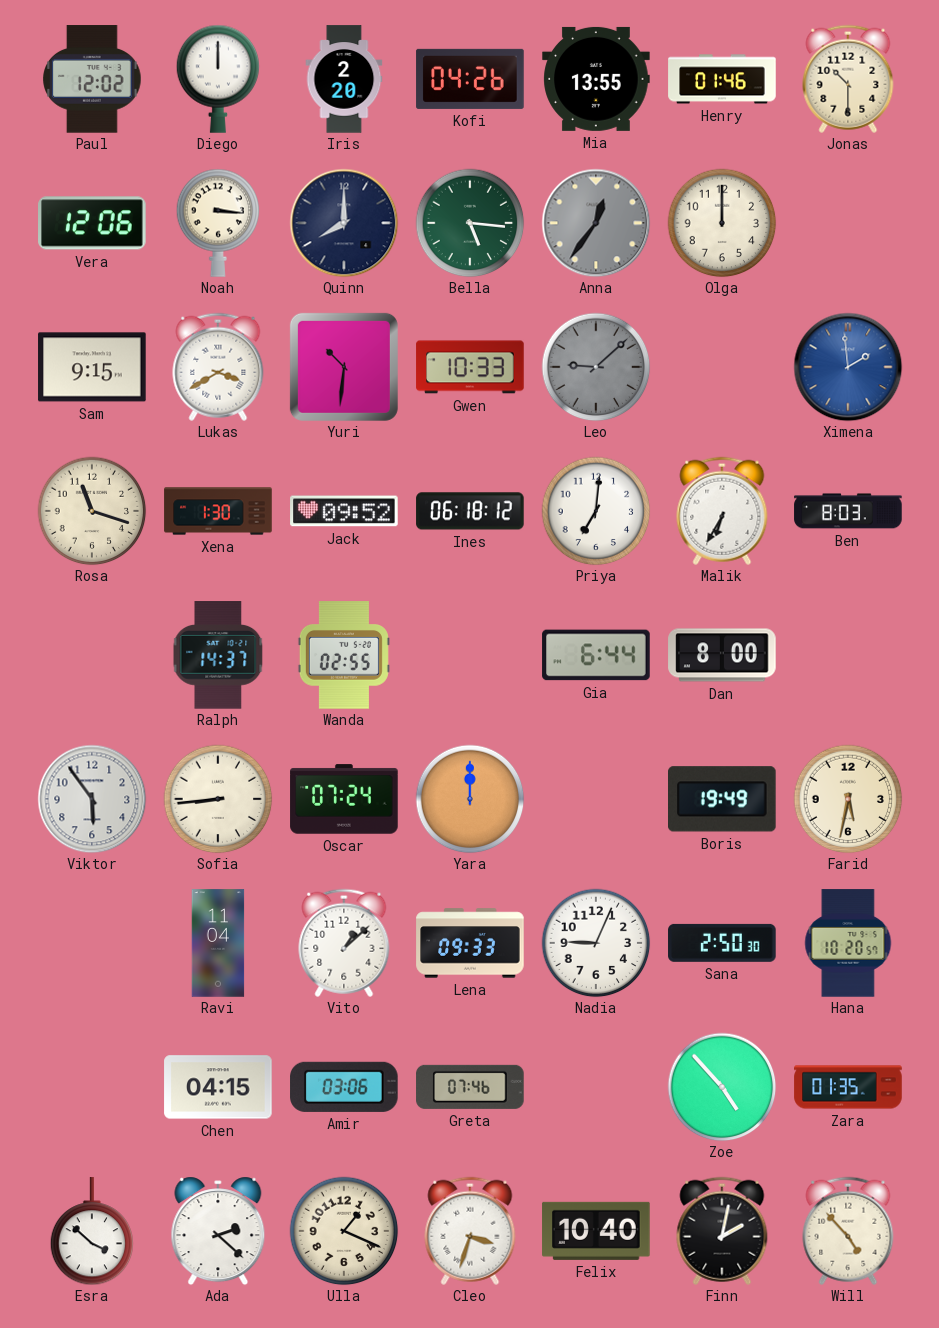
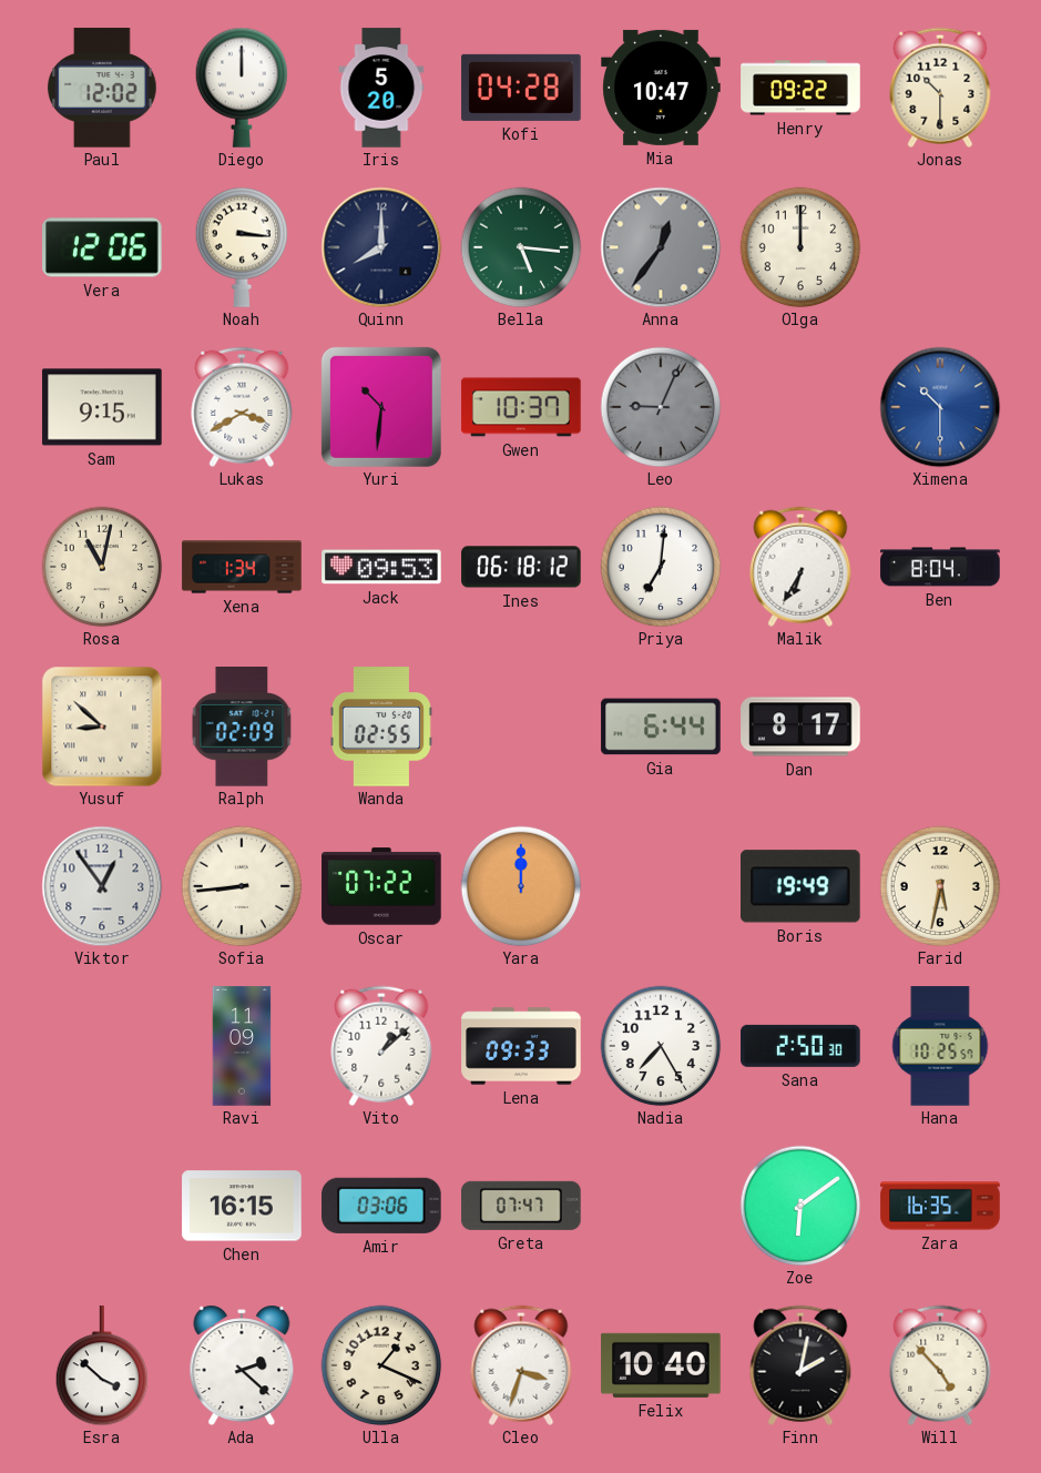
Iris: 2:20 -> 5:20 (381, 88)
Kofi: 04:26 -> 04:28 (521, 88)
Mia: 13:55 -> 10:47 (661, 88)
Henry: 01:46 -> 09:22 (800, 88)
Gwen: 10:33 -> 10:37 (521, 407)
Leo: 9:08 -> 9:04 (661, 407)
Ximena: 1:59 -> 10:30 (940, 407)
Rosa: 11:18 -> 11:02 (102, 567)
Xena: 1:30 -> 1:34 (242, 567)
Jack: 09:52 -> 09:53 (381, 567)
Ben: 8:03 -> 8:04 (940, 567)
Yusuf: none -> 8:52 (102, 727)
Ralph: 14:37 -> 02:09 (242, 727)
Dan: 8:00 -> 8:17 (800, 727)
Viktor: 5:54 -> 12:54 (102, 886)
Oscar: 07:24 -> 07:22 (381, 886)
Ravi: 11:04 -> 11:09 (242, 1046)
Nadia: 9:04 -> 7:25 (661, 1046)
Hana: 10:20 -> 10:25 (940, 1046)
Chen: 04:15 -> 16:15 (242, 1206)
Greta: 07:46 -> 07:47 (521, 1206)
Zoe: 4:53 -> 6:09 (800, 1206)
Zara: 01:35 -> 16:35 (940, 1206)
